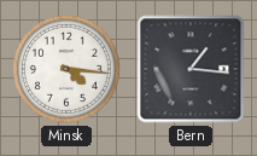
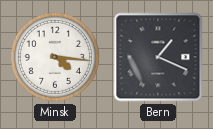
Bern: 1:16 -> 1:19 (158, 57)
